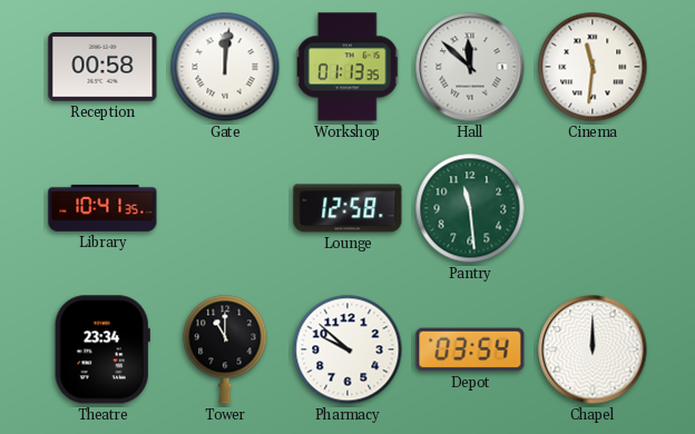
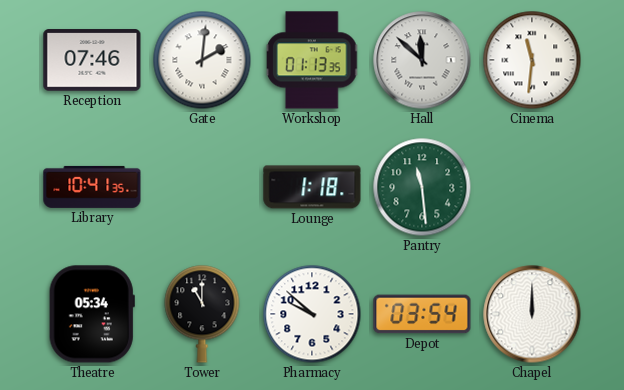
Reception: 00:58 -> 07:46 (92, 60)
Gate: 12:01 -> 2:01 (202, 60)
Lounge: 12:58 -> 1:18 (312, 187)
Theatre: 23:34 -> 05:34 (92, 314)
